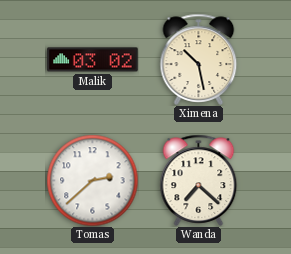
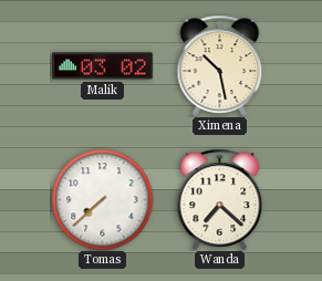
Tomas: 2:38 -> 7:38 (102, 199)
